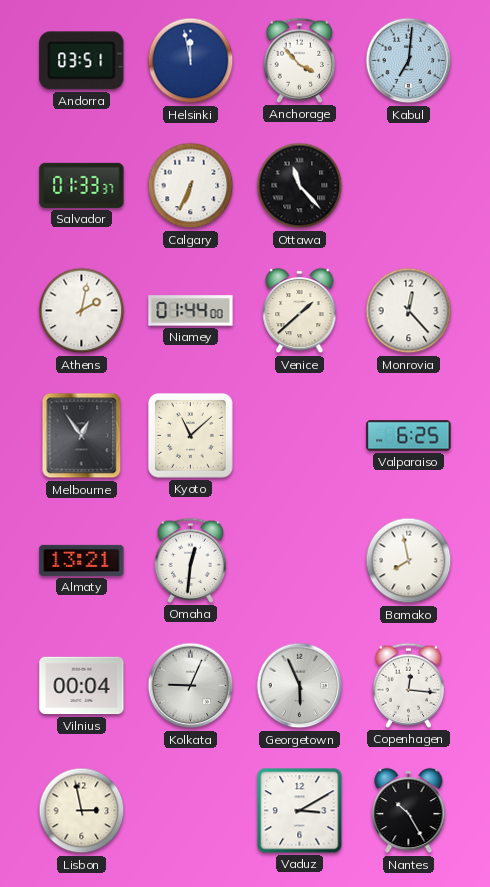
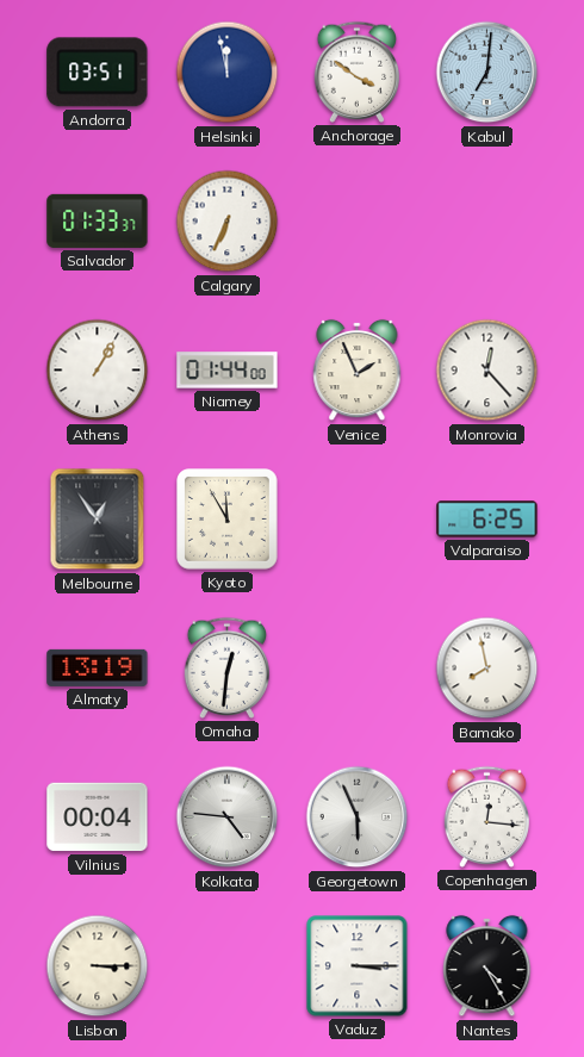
Anchorage: 3:53 -> 3:51 (358, 71)
Ottawa: 11:23 -> none (300, 186)
Athens: 2:02 -> 1:05 (98, 371)
Venice: 1:38 -> 1:56 (358, 371)
Kyoto: 11:08 -> 11:55 (228, 520)
Almaty: 13:21 -> 13:19 (98, 667)
Kolkata: 9:04 -> 4:46 (228, 817)
Lisbon: 2:58 -> 3:15 (98, 966)
Vaduz: 3:10 -> 3:15 (358, 966)
Nantes: 10:25 -> 4:25 (487, 966)
